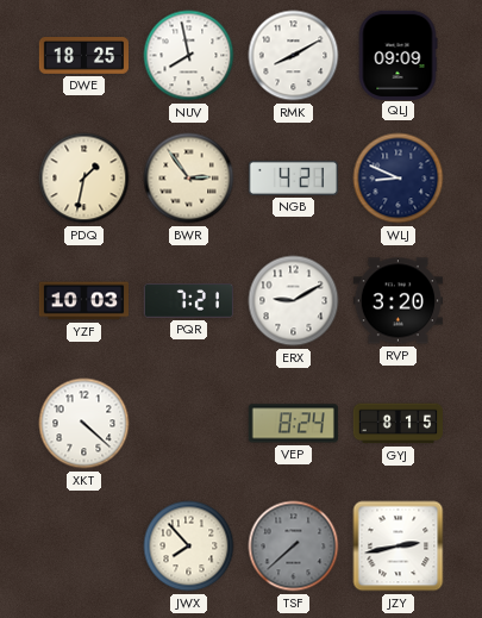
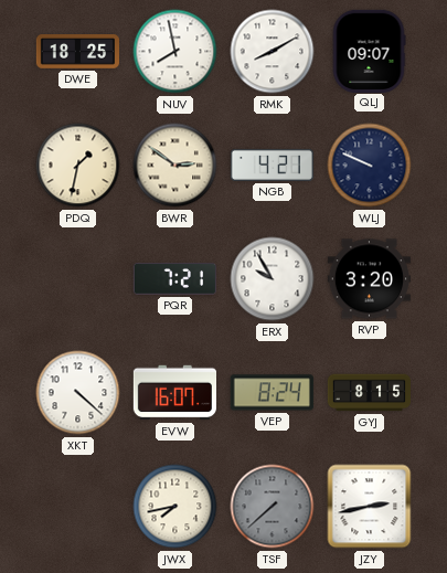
QLJ: 09:09 -> 09:07 (369, 51)
BWR: 2:54 -> 2:51 (175, 166)
WLJ: 8:49 -> 9:49 (370, 166)
YZF: 10:03 -> none (84, 301)
ERX: 9:10 -> 9:55 (273, 279)
EVW: none -> 16:07 (174, 393)
JWX: 7:53 -> 7:43 (175, 507)
